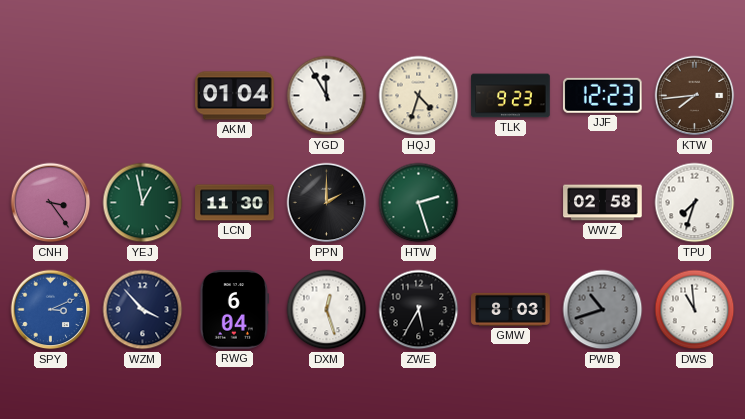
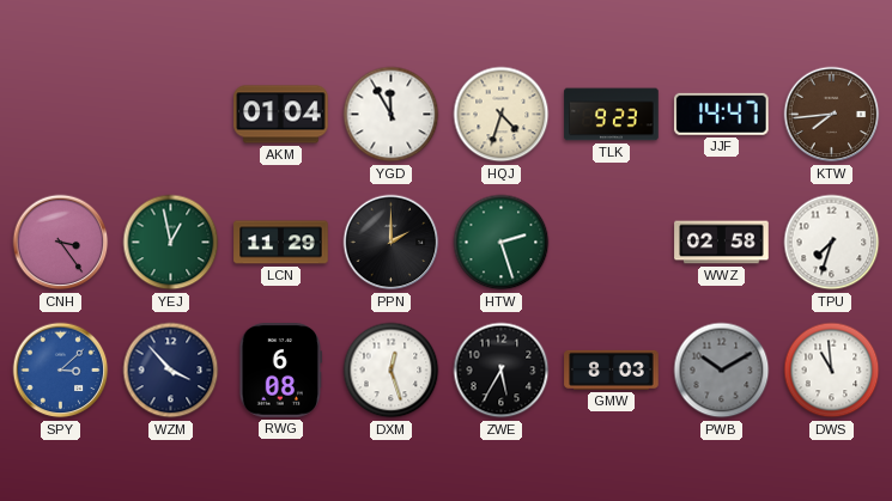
JJF: 12:23 -> 14:47 (721, 114)
LCN: 11:30 -> 11:29 (281, 243)
SPY: 3:11 -> 3:08 (61, 371)
RWG: 6:04 -> 6:08 (281, 371)
PWB: 10:42 -> 10:10 (722, 371)
